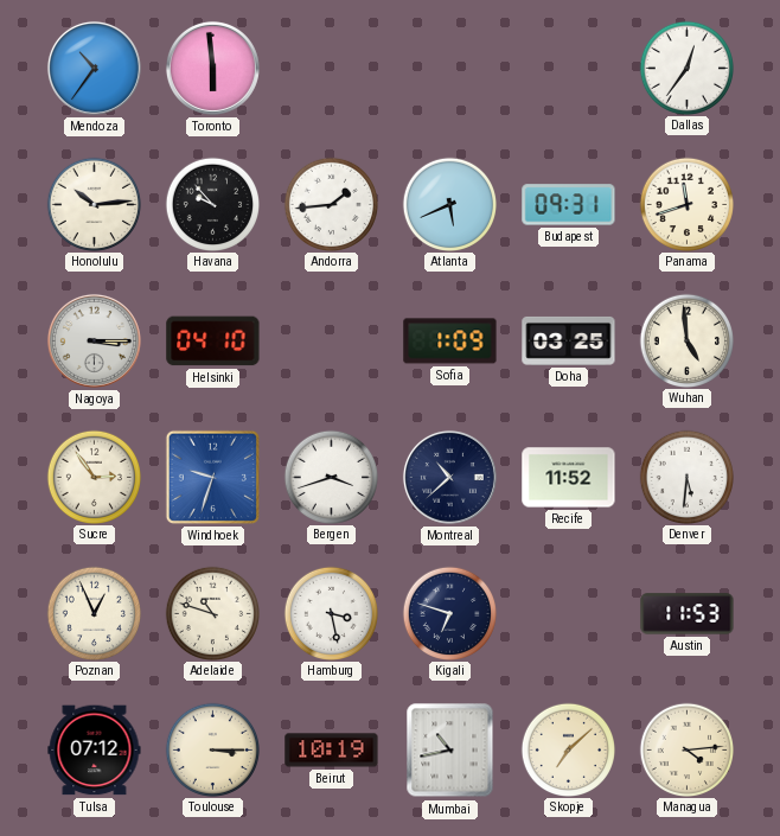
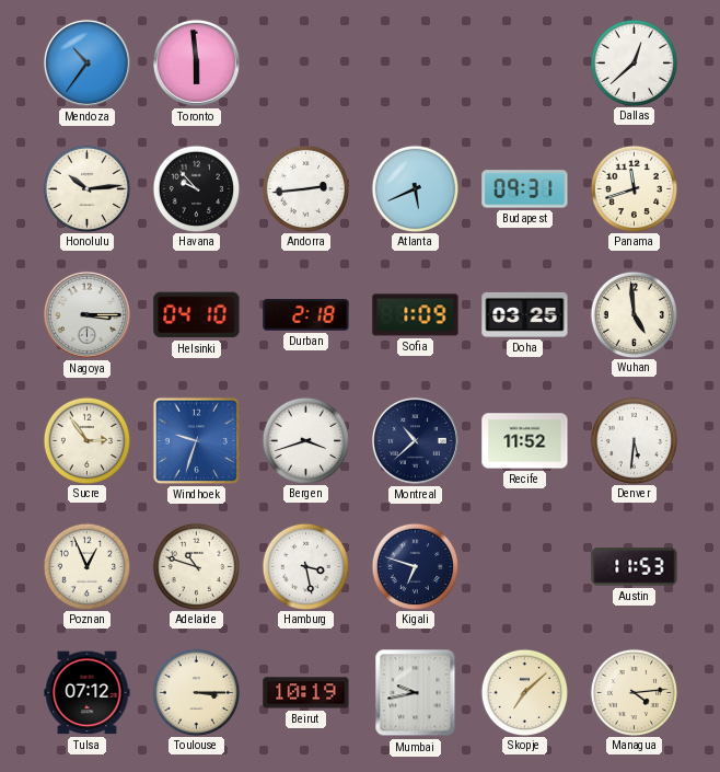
Dallas: 12:36 -> 12:38 (634, 62)
Andorra: 1:44 -> 2:44 (305, 188)
Durban: none -> 2:18 (306, 315)
Mumbai: 10:43 -> 9:43 (416, 693)
